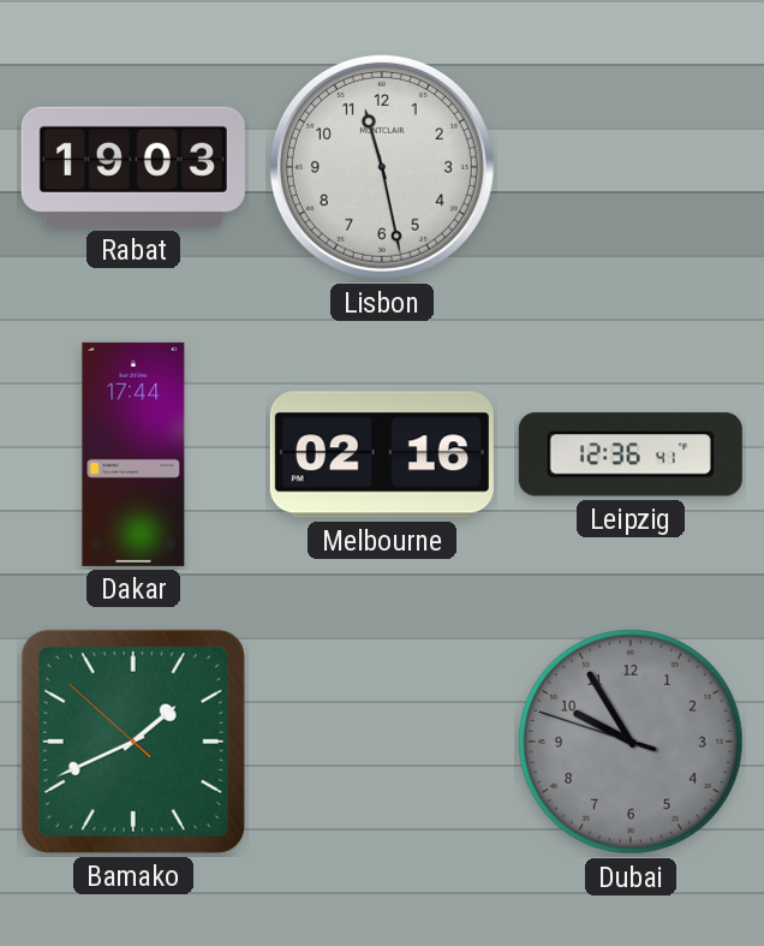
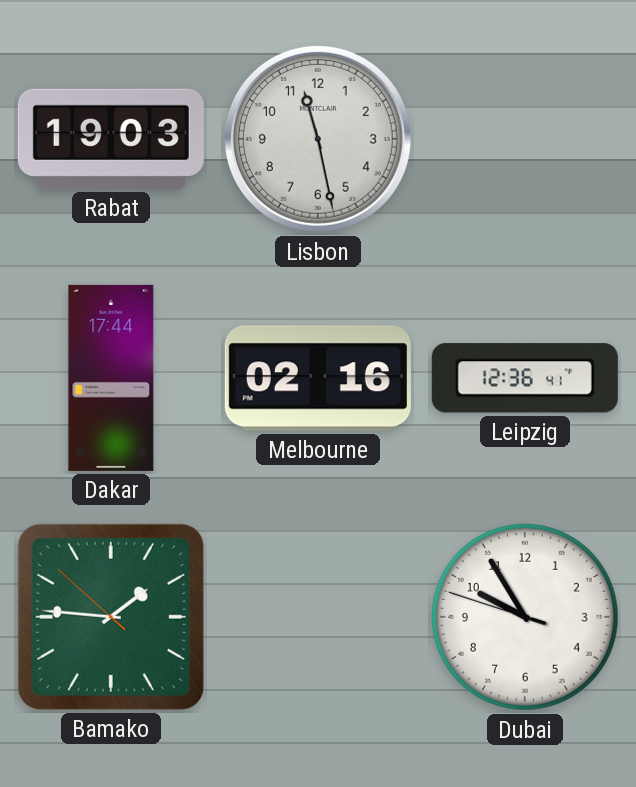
Bamako: 1:40 -> 1:45 (111, 617)
Dubai dial: grey -> white (526, 618)
